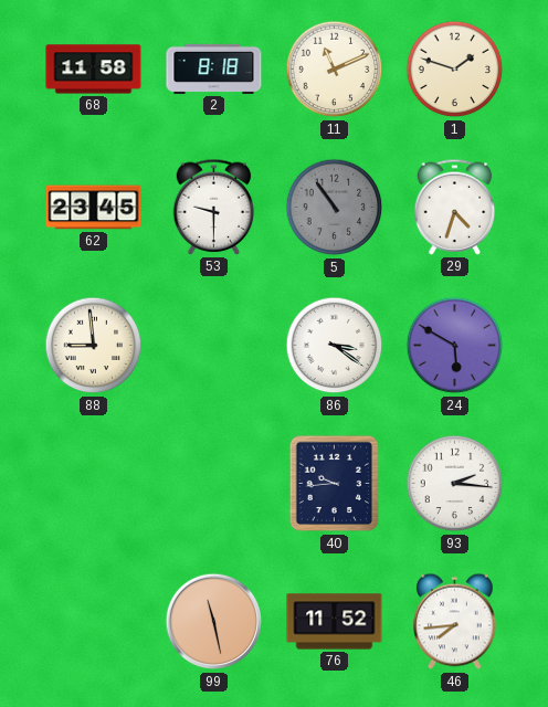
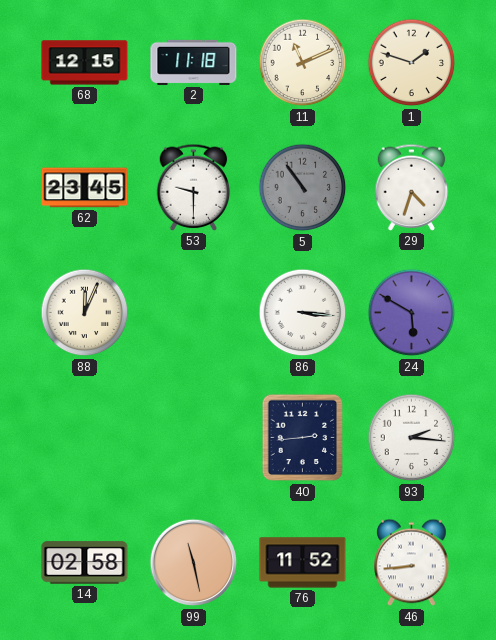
68: 11:58 -> 12:15 (85, 63)
2: 8:18 -> 11:18 (194, 62)
88: 8:59 -> 12:04 (85, 313)
86: 3:21 -> 3:16 (303, 313)
40: 9:44 -> 2:44 (303, 438)
14: none -> 02:58 (85, 563)
46: 7:44 -> 8:44 (412, 563)
